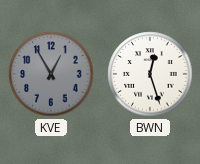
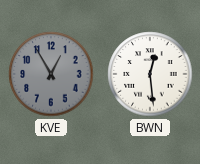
BWN: 12:27 -> 12:29 (150, 74)
